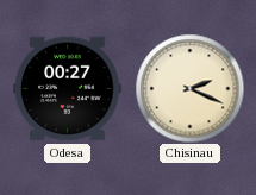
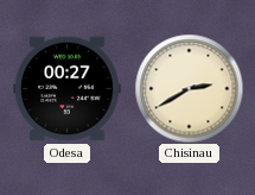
Chisinau: 2:19 -> 2:40 (189, 88)
